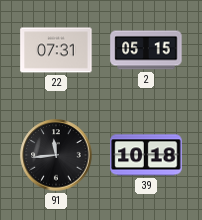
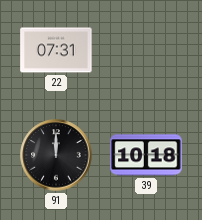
2: 05:15 -> none (146, 50)
91: 11:44 -> 12:00 (56, 155)
